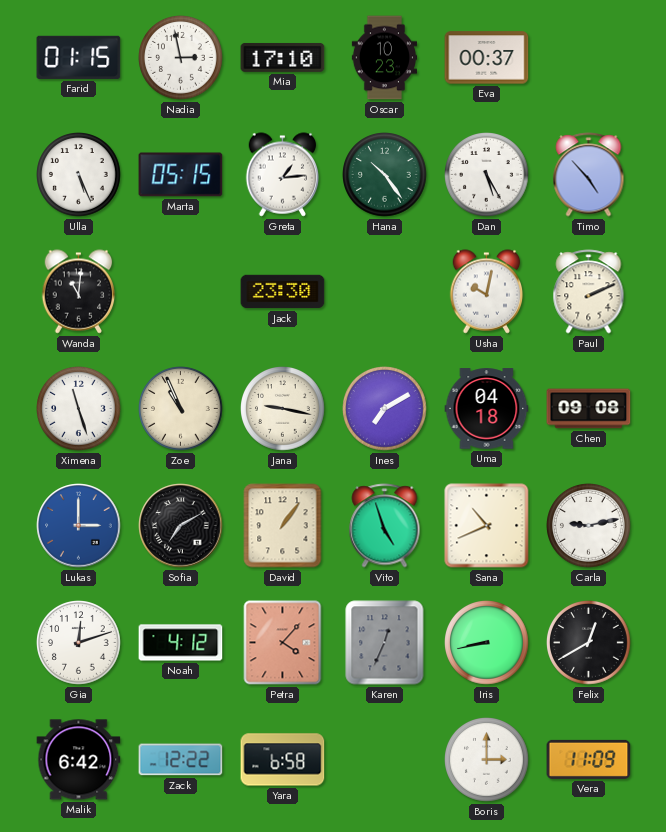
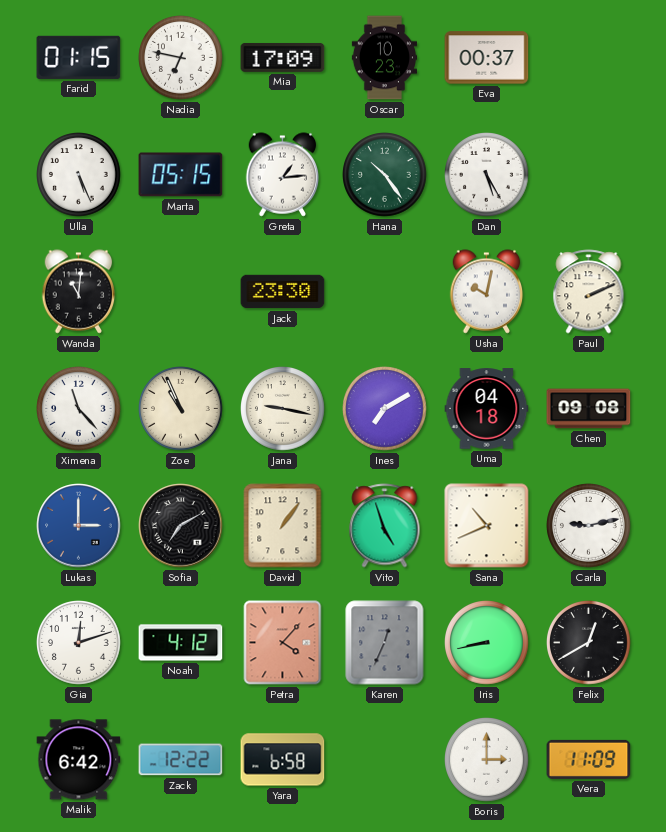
Nadia: 2:58 -> 6:47 (181, 58)
Mia: 17:10 -> 17:09 (283, 57)
Timo: 4:53 -> none (589, 175)
Ximena: 11:27 -> 11:23 (79, 409)
